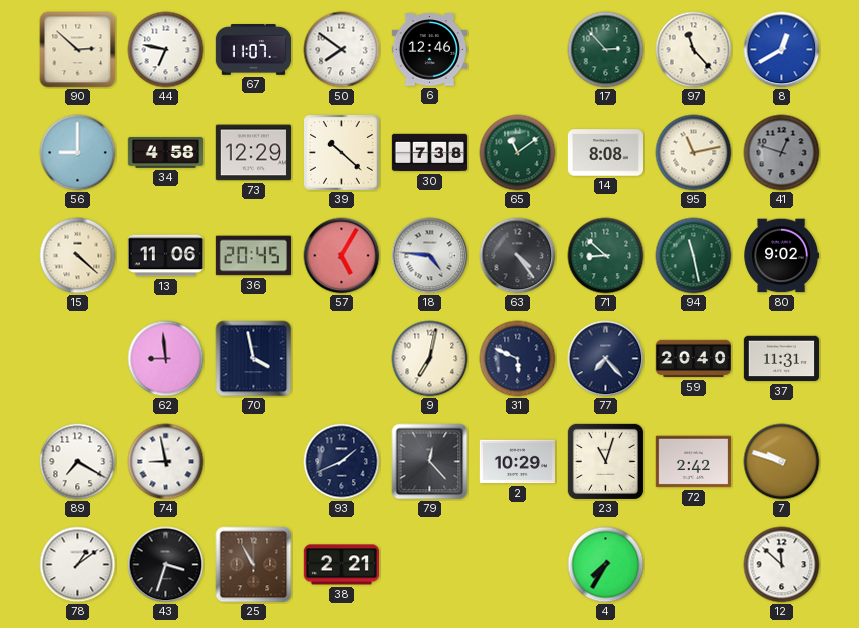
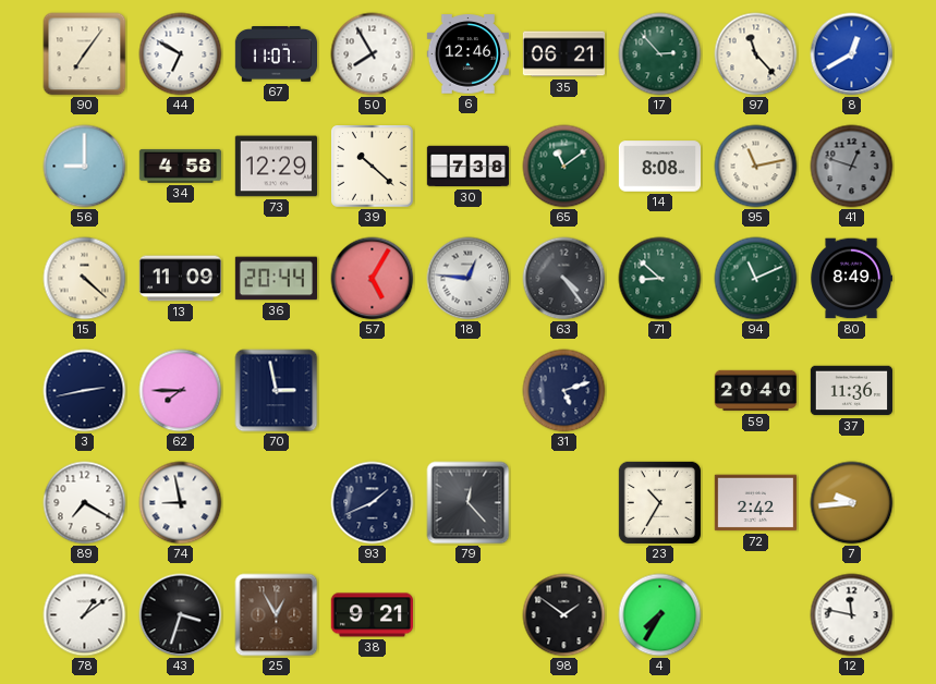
90: 2:52 -> 7:06 (85, 54)
44: 6:47 -> 6:50 (181, 54)
50: 7:51 -> 7:55 (373, 54)
35: none -> 06:21 (563, 54)
13: 11:06 -> 11:09 (180, 279)
36: 20:45 -> 20:44 (276, 279)
18: 4:46 -> 12:46 (469, 279)
94: 11:28 -> 11:11 (756, 279)
80: 9:02 -> 8:49 (851, 279)
3: none -> 2:43 (85, 391)
62: 8:59 -> 7:45 (181, 391)
70: 3:58 -> 2:58 (277, 391)
9: 7:02 -> none (430, 359)
31: 5:49 -> 5:12 (564, 391)
77: 7:23 -> none (606, 359)
37: 11:31 -> 11:36 (851, 391)
2: 10:29 -> none (517, 462)
23: 11:03 -> 10:35 (659, 502)
7: 9:48 -> 9:44 (852, 503)
25: 10:55 -> 12:55 (277, 615)
38: 2:21 -> 9:21 (372, 615)
98: none -> 1:51 (564, 615)
12: 11:52 -> 11:47 (852, 615)
